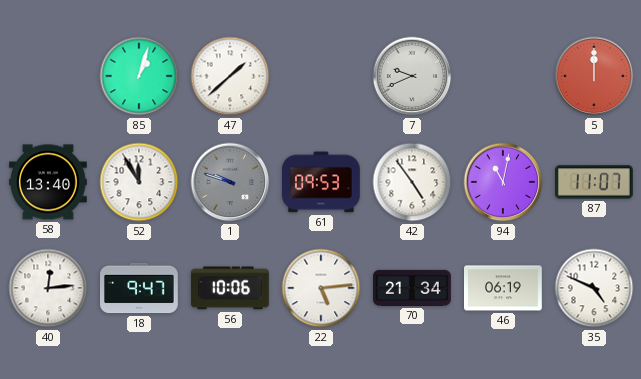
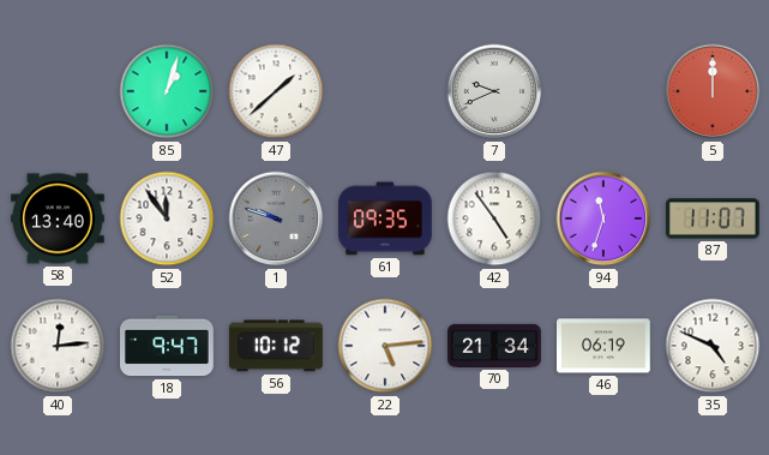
52: 11:55 -> 11:54 (167, 218)
61: 09:53 -> 09:35 (386, 218)
94: 11:02 -> 11:33 (603, 218)
56: 10:06 -> 10:12 (277, 346)
